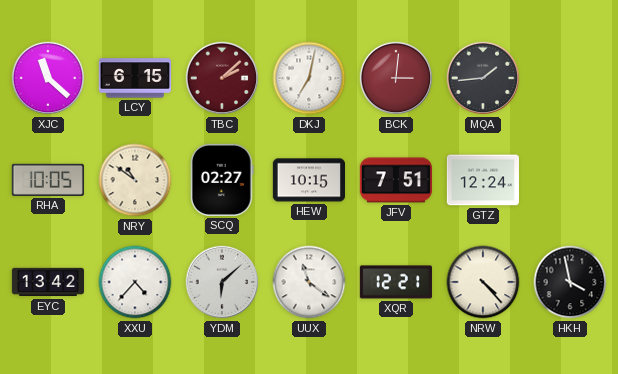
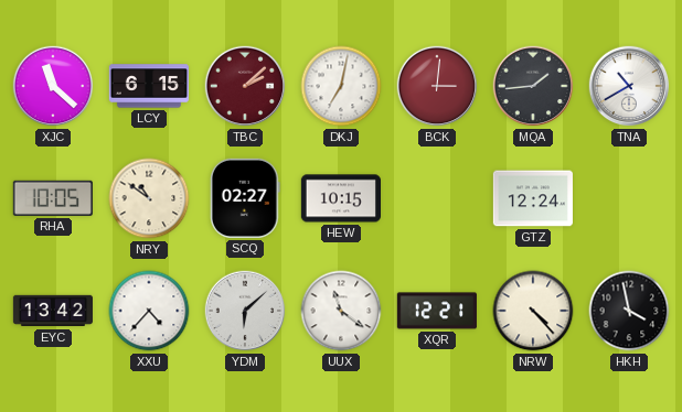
TNA: none -> 10:40 (629, 86)
JFV: 7:51 -> none (395, 180)
